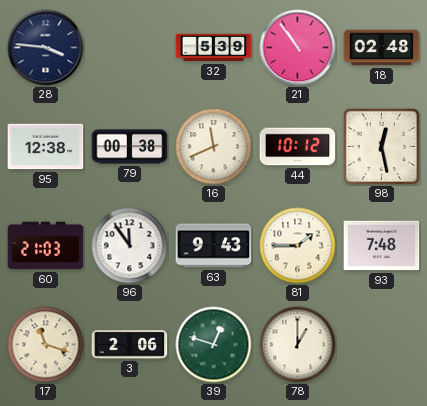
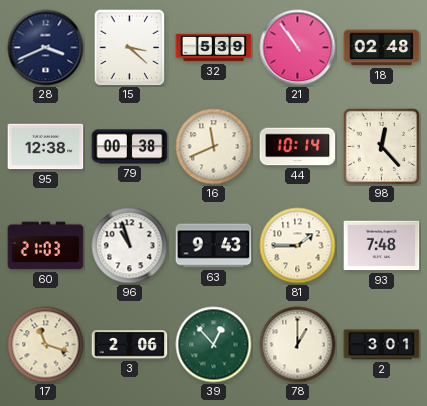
28: 3:46 -> 3:41 (46, 48)
15: none -> 3:22 (130, 47)
44: 10:12 -> 10:14 (298, 147)
98: 12:28 -> 12:23 (381, 146)
96: 11:54 -> 10:57 (130, 246)
39: 12:48 -> 12:53 (214, 345)
2: none -> 3:01 (382, 345)
